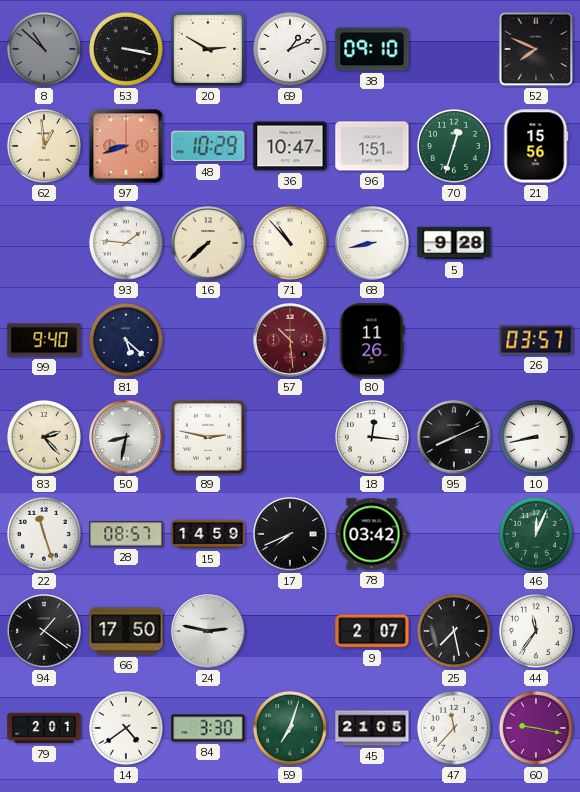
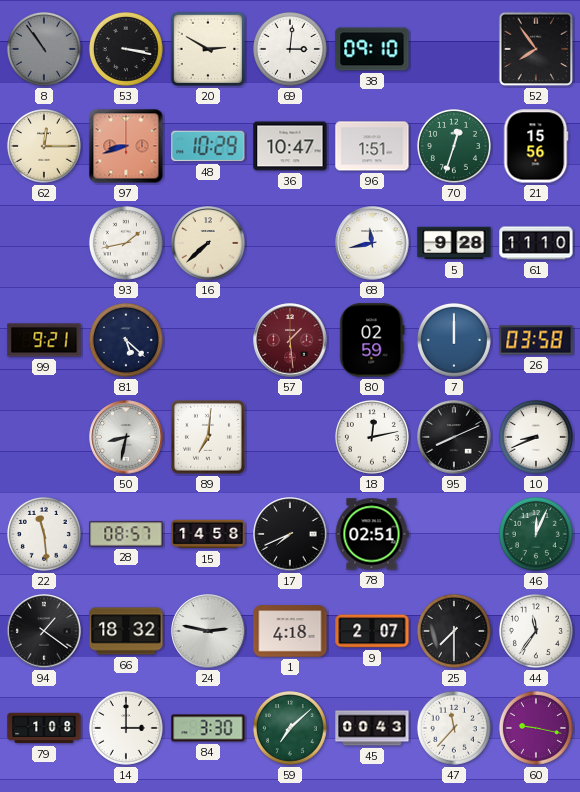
8: 10:52 -> 10:54 (44, 49)
69: 1:11 -> 3:01 (290, 49)
52: 7:49 -> 7:54 (536, 49)
62: 12:59 -> 12:15 (44, 146)
93: 1:46 -> 1:43 (126, 243)
71: 10:53 -> none (290, 243)
68: 8:43 -> 11:43 (372, 243)
61: none -> 11:10 (536, 243)
99: 9:40 -> 9:21 (44, 340)
57: 10:29 -> 1:29 (290, 340)
80: 11:26 -> 02:59 (372, 340)
7: none -> 12:00 (454, 340)
26: 03:57 -> 03:58 (536, 340)
83: 2:23 -> none (44, 437)
89: 2:47 -> 7:01 (208, 437)
18: 12:16 -> 12:13 (372, 437)
10: 8:43 -> 8:41 (536, 437)
22: 11:27 -> 11:29 (44, 534)
15: 14:59 -> 14:58 (208, 534)
78: 03:42 -> 02:51 (372, 534)
66: 17:50 -> 18:32 (126, 631)
1: none -> 4:18 (290, 631)
25: 7:28 -> 7:30 (454, 631)
79: 2:01 -> 1:08 (44, 728)
14: 4:39 -> 3:00 (126, 728)
59: 7:03 -> 7:08 (290, 728)
45: 21:05 -> 00:43 (372, 728)
